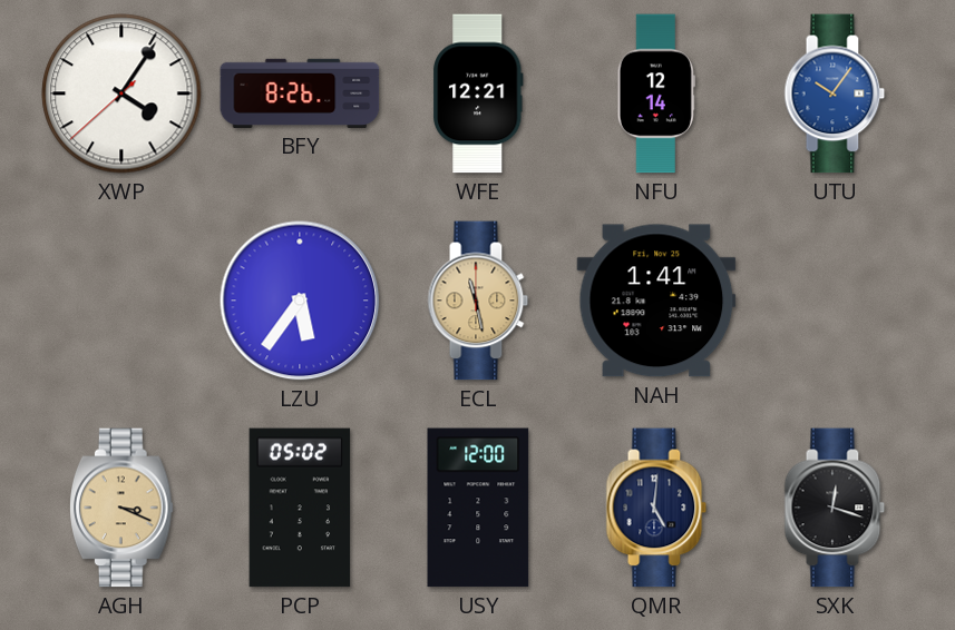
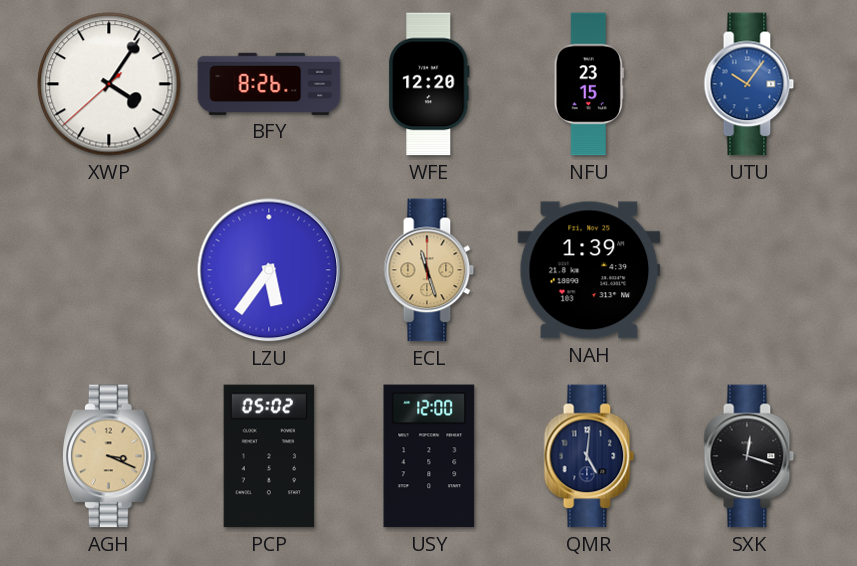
WFE: 12:21 -> 12:20 (430, 84)
NFU: 12:14 -> 23:15 (589, 84)
ECL: 11:28 -> 11:27 (429, 270)
NAH: 1:41 -> 1:39 (589, 270)
